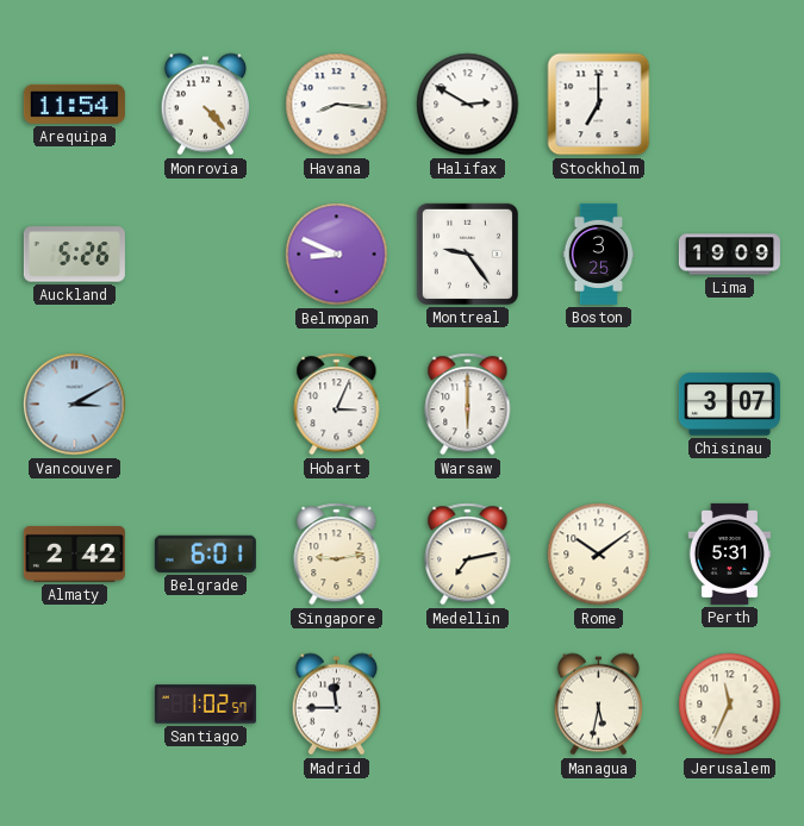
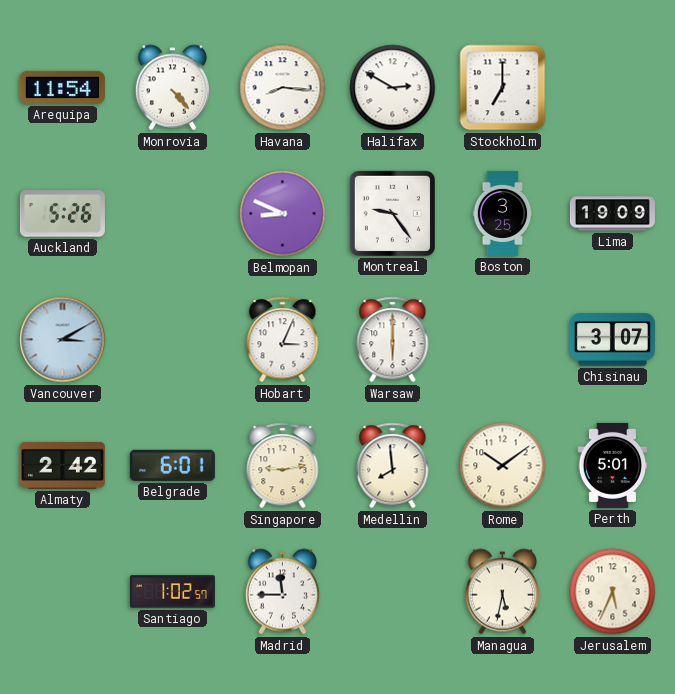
Medellin: 7:13 -> 7:59 (393, 466)
Perth: 5:31 -> 5:01 (613, 465)
Jerusalem: 11:34 -> 5:34 (613, 592)
